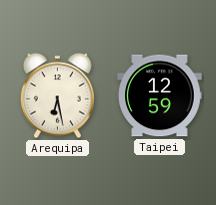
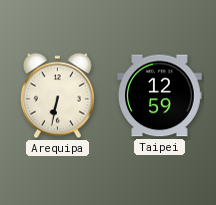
Arequipa: 6:28 -> 6:32 (57, 96)
